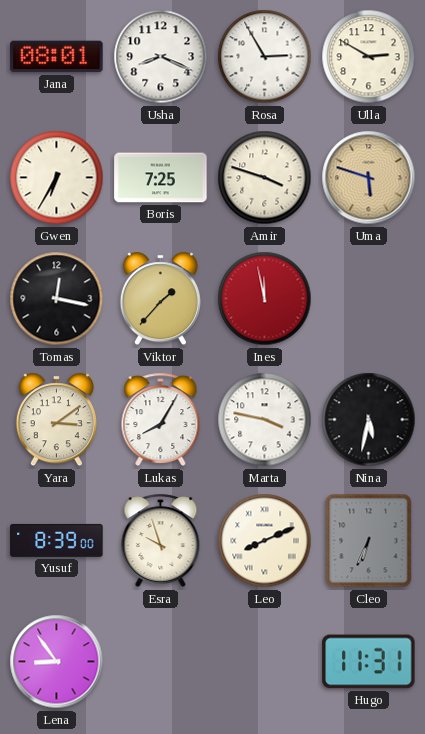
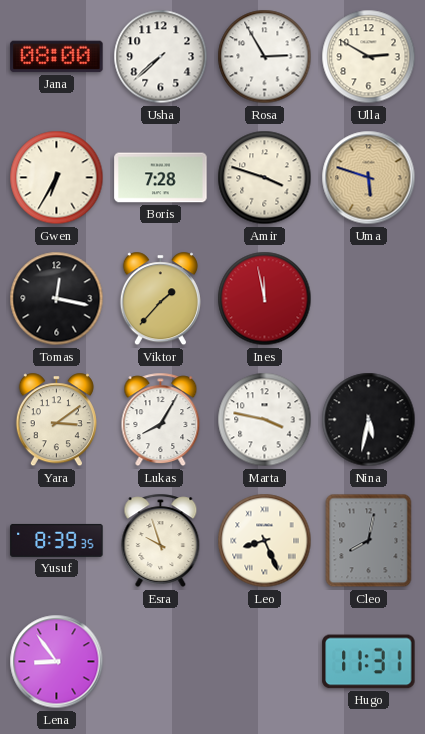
Jana: 08:01 -> 08:00 (57, 57)
Usha: 8:19 -> 7:38 (161, 57)
Boris: 7:25 -> 7:28 (161, 178)
Yusuf: 8:39:00 -> 8:39:35 (57, 540)
Leo: 8:11 -> 8:26 (265, 541)
Cleo: 6:34 -> 8:02 (369, 541)
